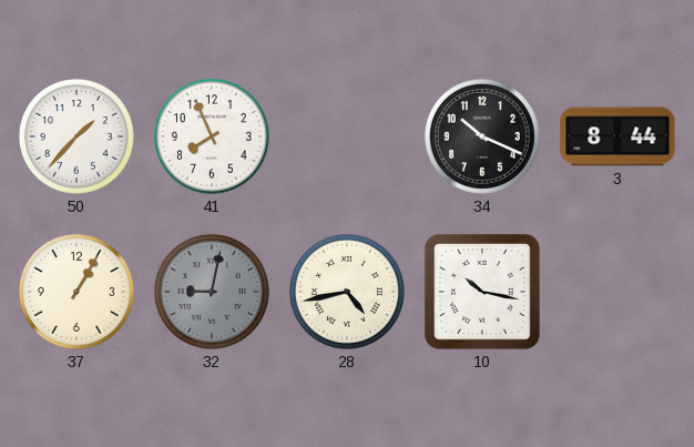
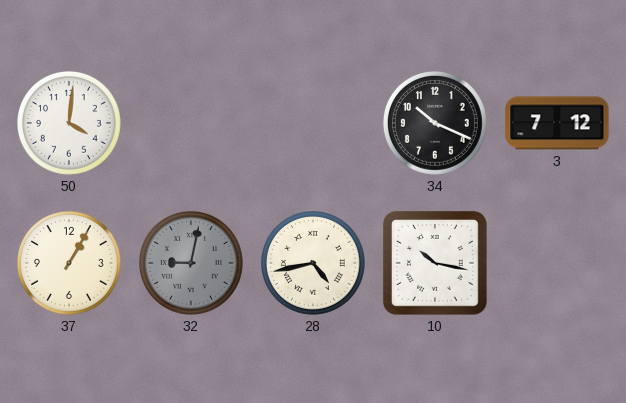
50: 1:37 -> 4:01 (69, 123)
41: 7:56 -> none (212, 136)
3: 8:44 -> 7:12 (557, 123)
